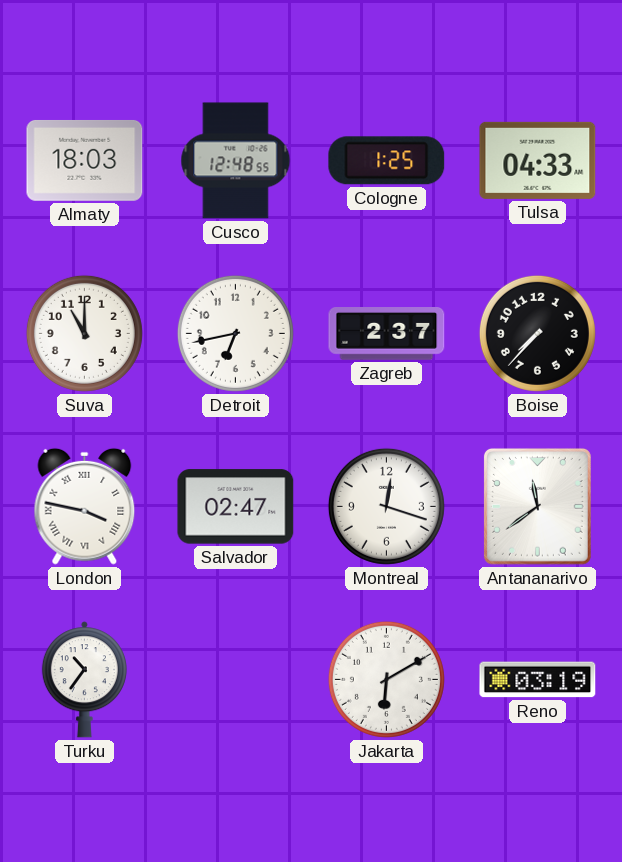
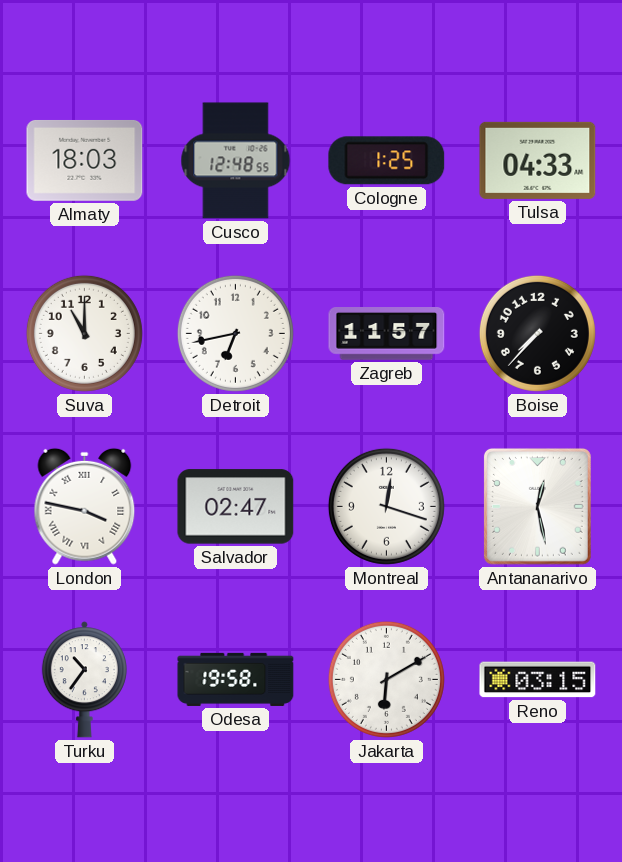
Zagreb: 2:37 -> 11:57 (387, 334)
Antananarivo: 11:39 -> 12:28 (537, 506)
Odesa: none -> 19:58 (236, 679)
Reno: 03:19 -> 03:15 (538, 680)
